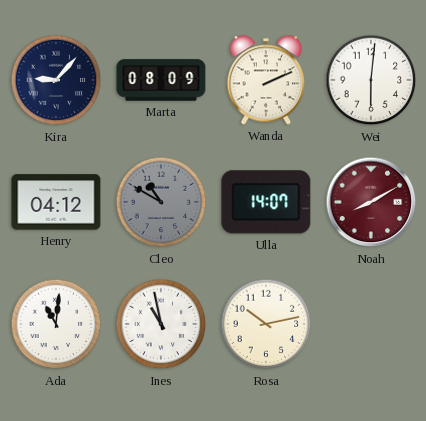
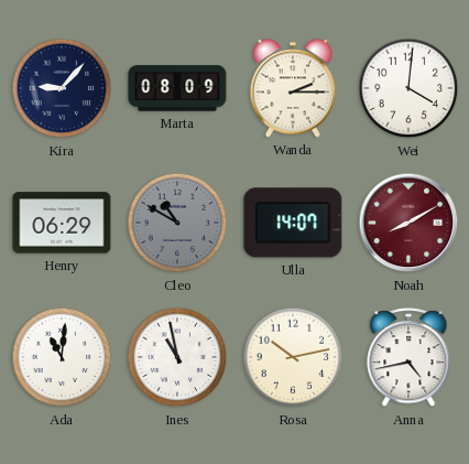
Wanda: 2:11 -> 2:15 (293, 88)
Wei: 6:01 -> 4:01 (408, 88)
Henry: 04:12 -> 06:29 (62, 223)
Anna: none -> 4:43 (408, 358)
